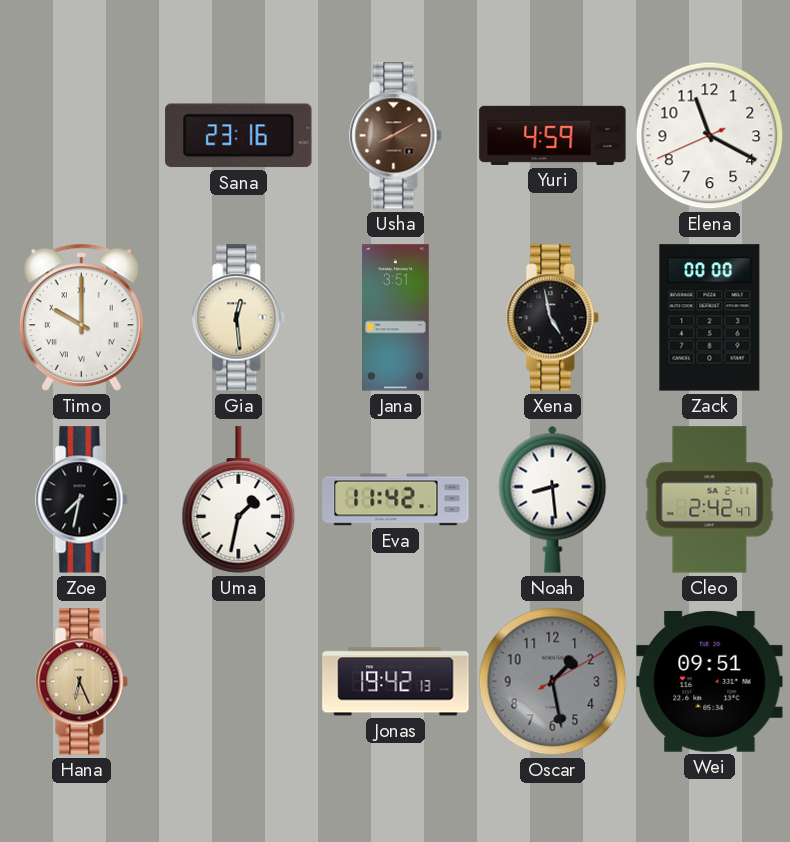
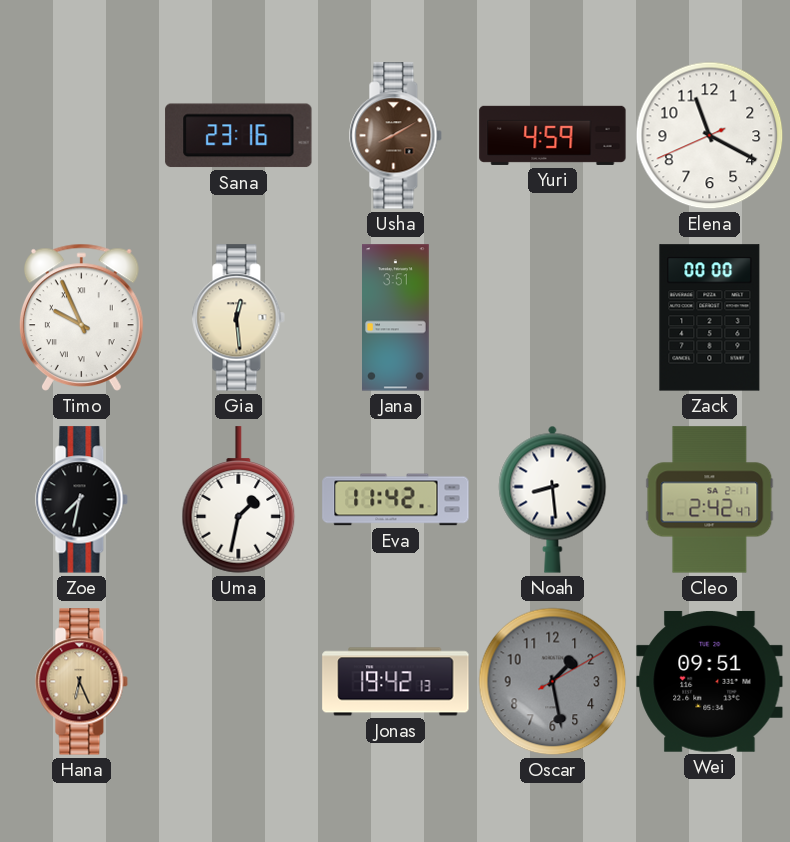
Timo: 10:00 -> 9:56 (82, 317)
Xena: 4:58 -> none (553, 318)
